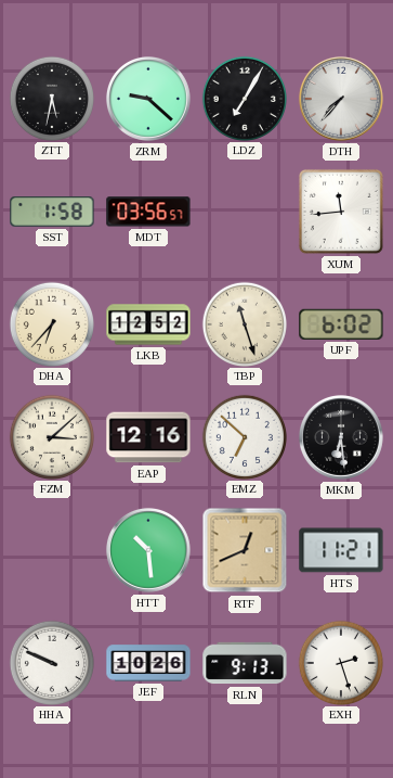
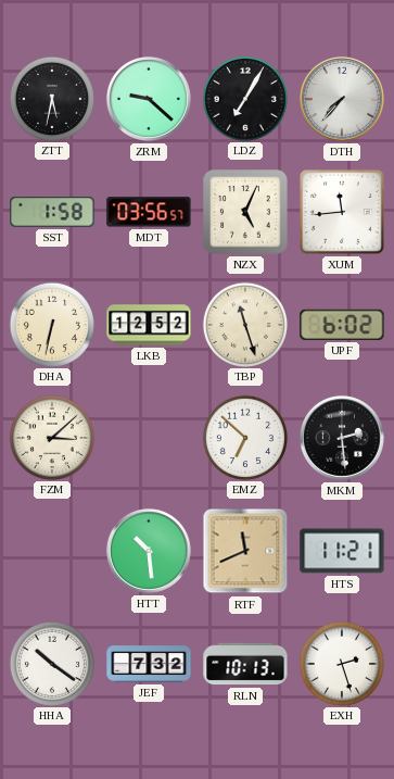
NZX: none -> 5:04 (245, 212)
DHA: 6:37 -> 6:32 (51, 324)
EAP: 12:16 -> none (148, 437)
MKM: 6:29 -> 2:29 (342, 438)
RTF: 12:41 -> 11:41 (245, 551)
HHA: 9:49 -> 10:21 (51, 663)
JEF: 10:26 -> 7:32 (149, 664)
RLN: 9:13 -> 10:13 (245, 664)
